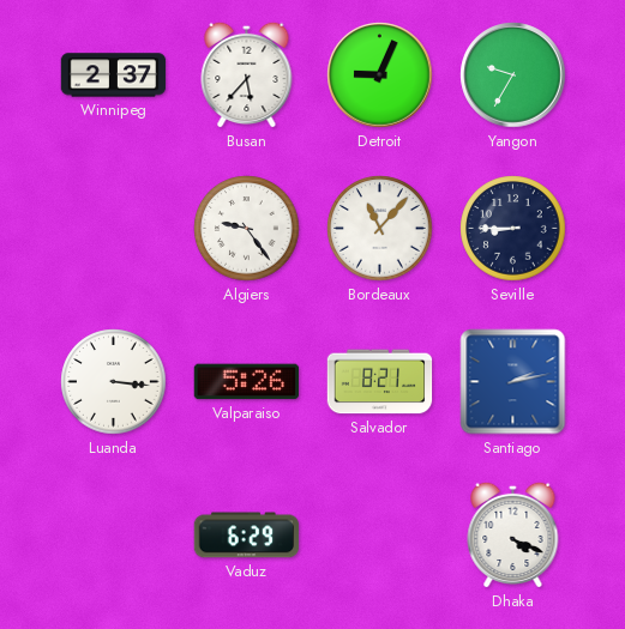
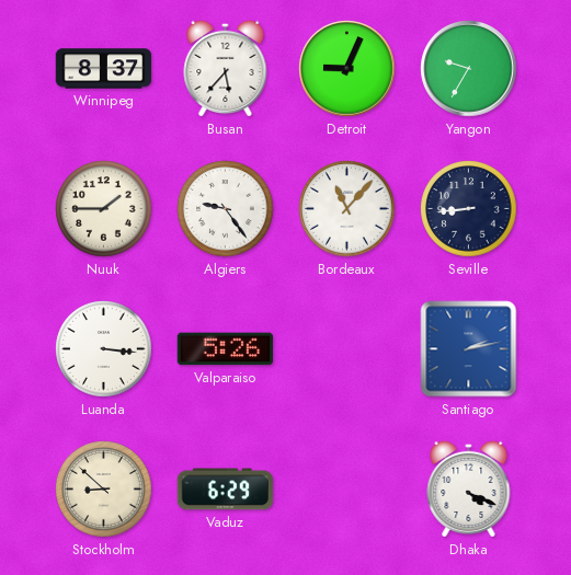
Winnipeg: 2:37 -> 8:37 (104, 69)
Nuuk: none -> 1:45 (104, 209)
Seville: 8:45 -> 8:44 (469, 209)
Salvador: 8:21 -> none (380, 382)
Stockholm: none -> 8:52 (104, 490)
